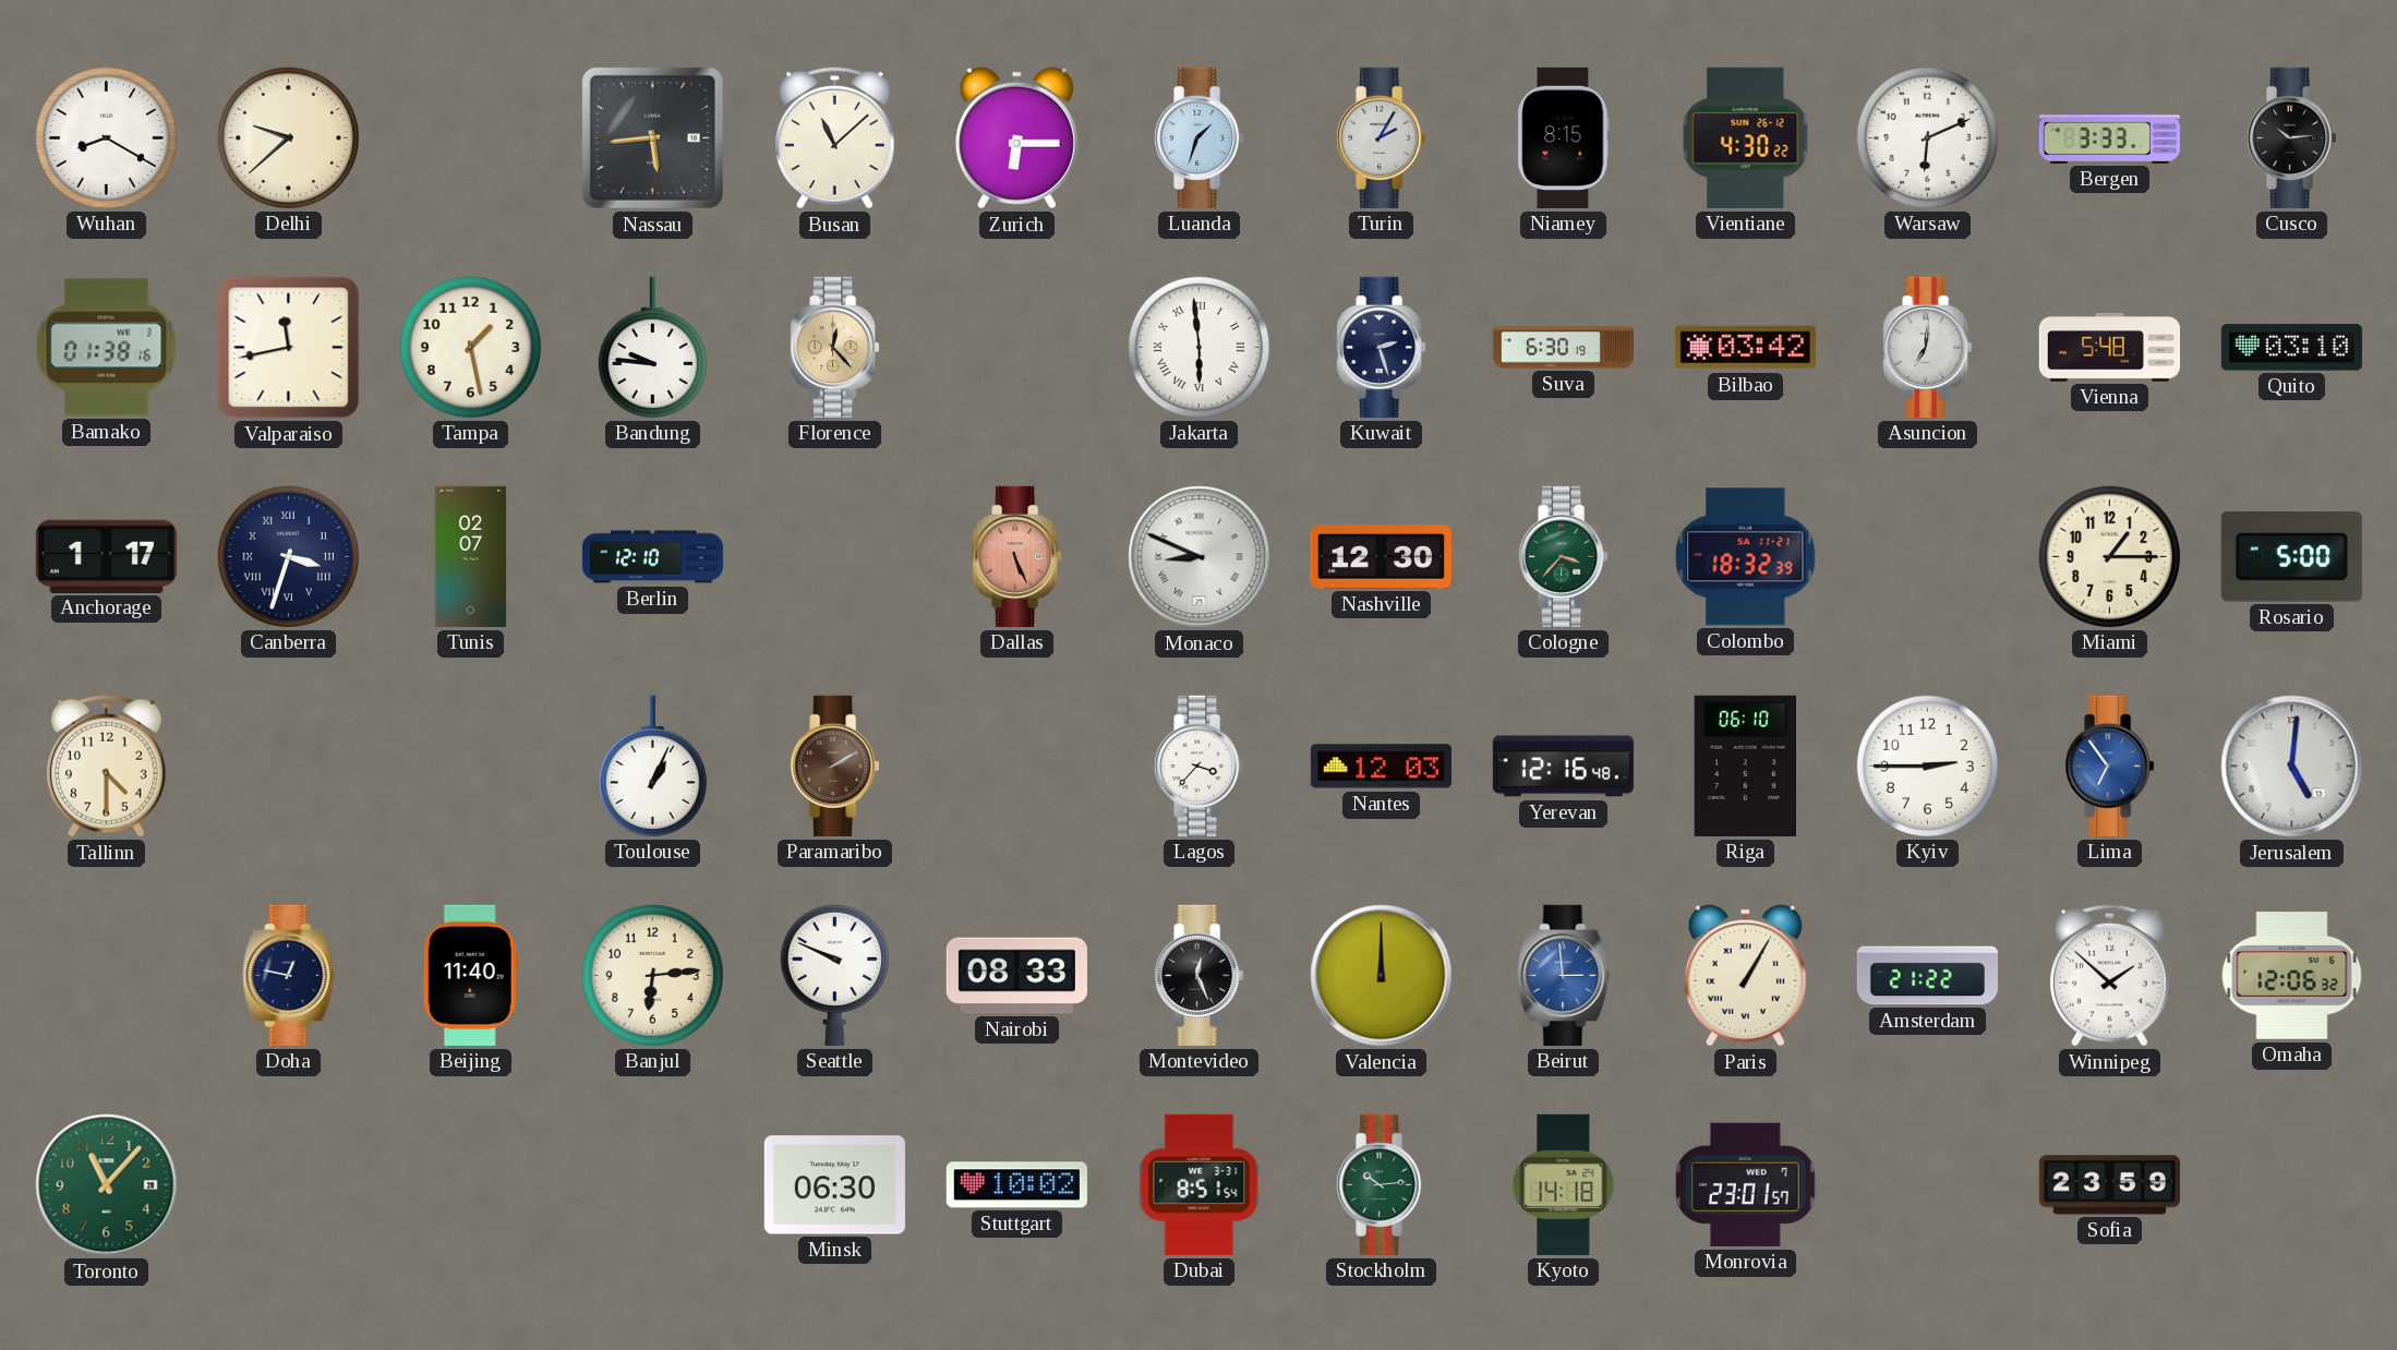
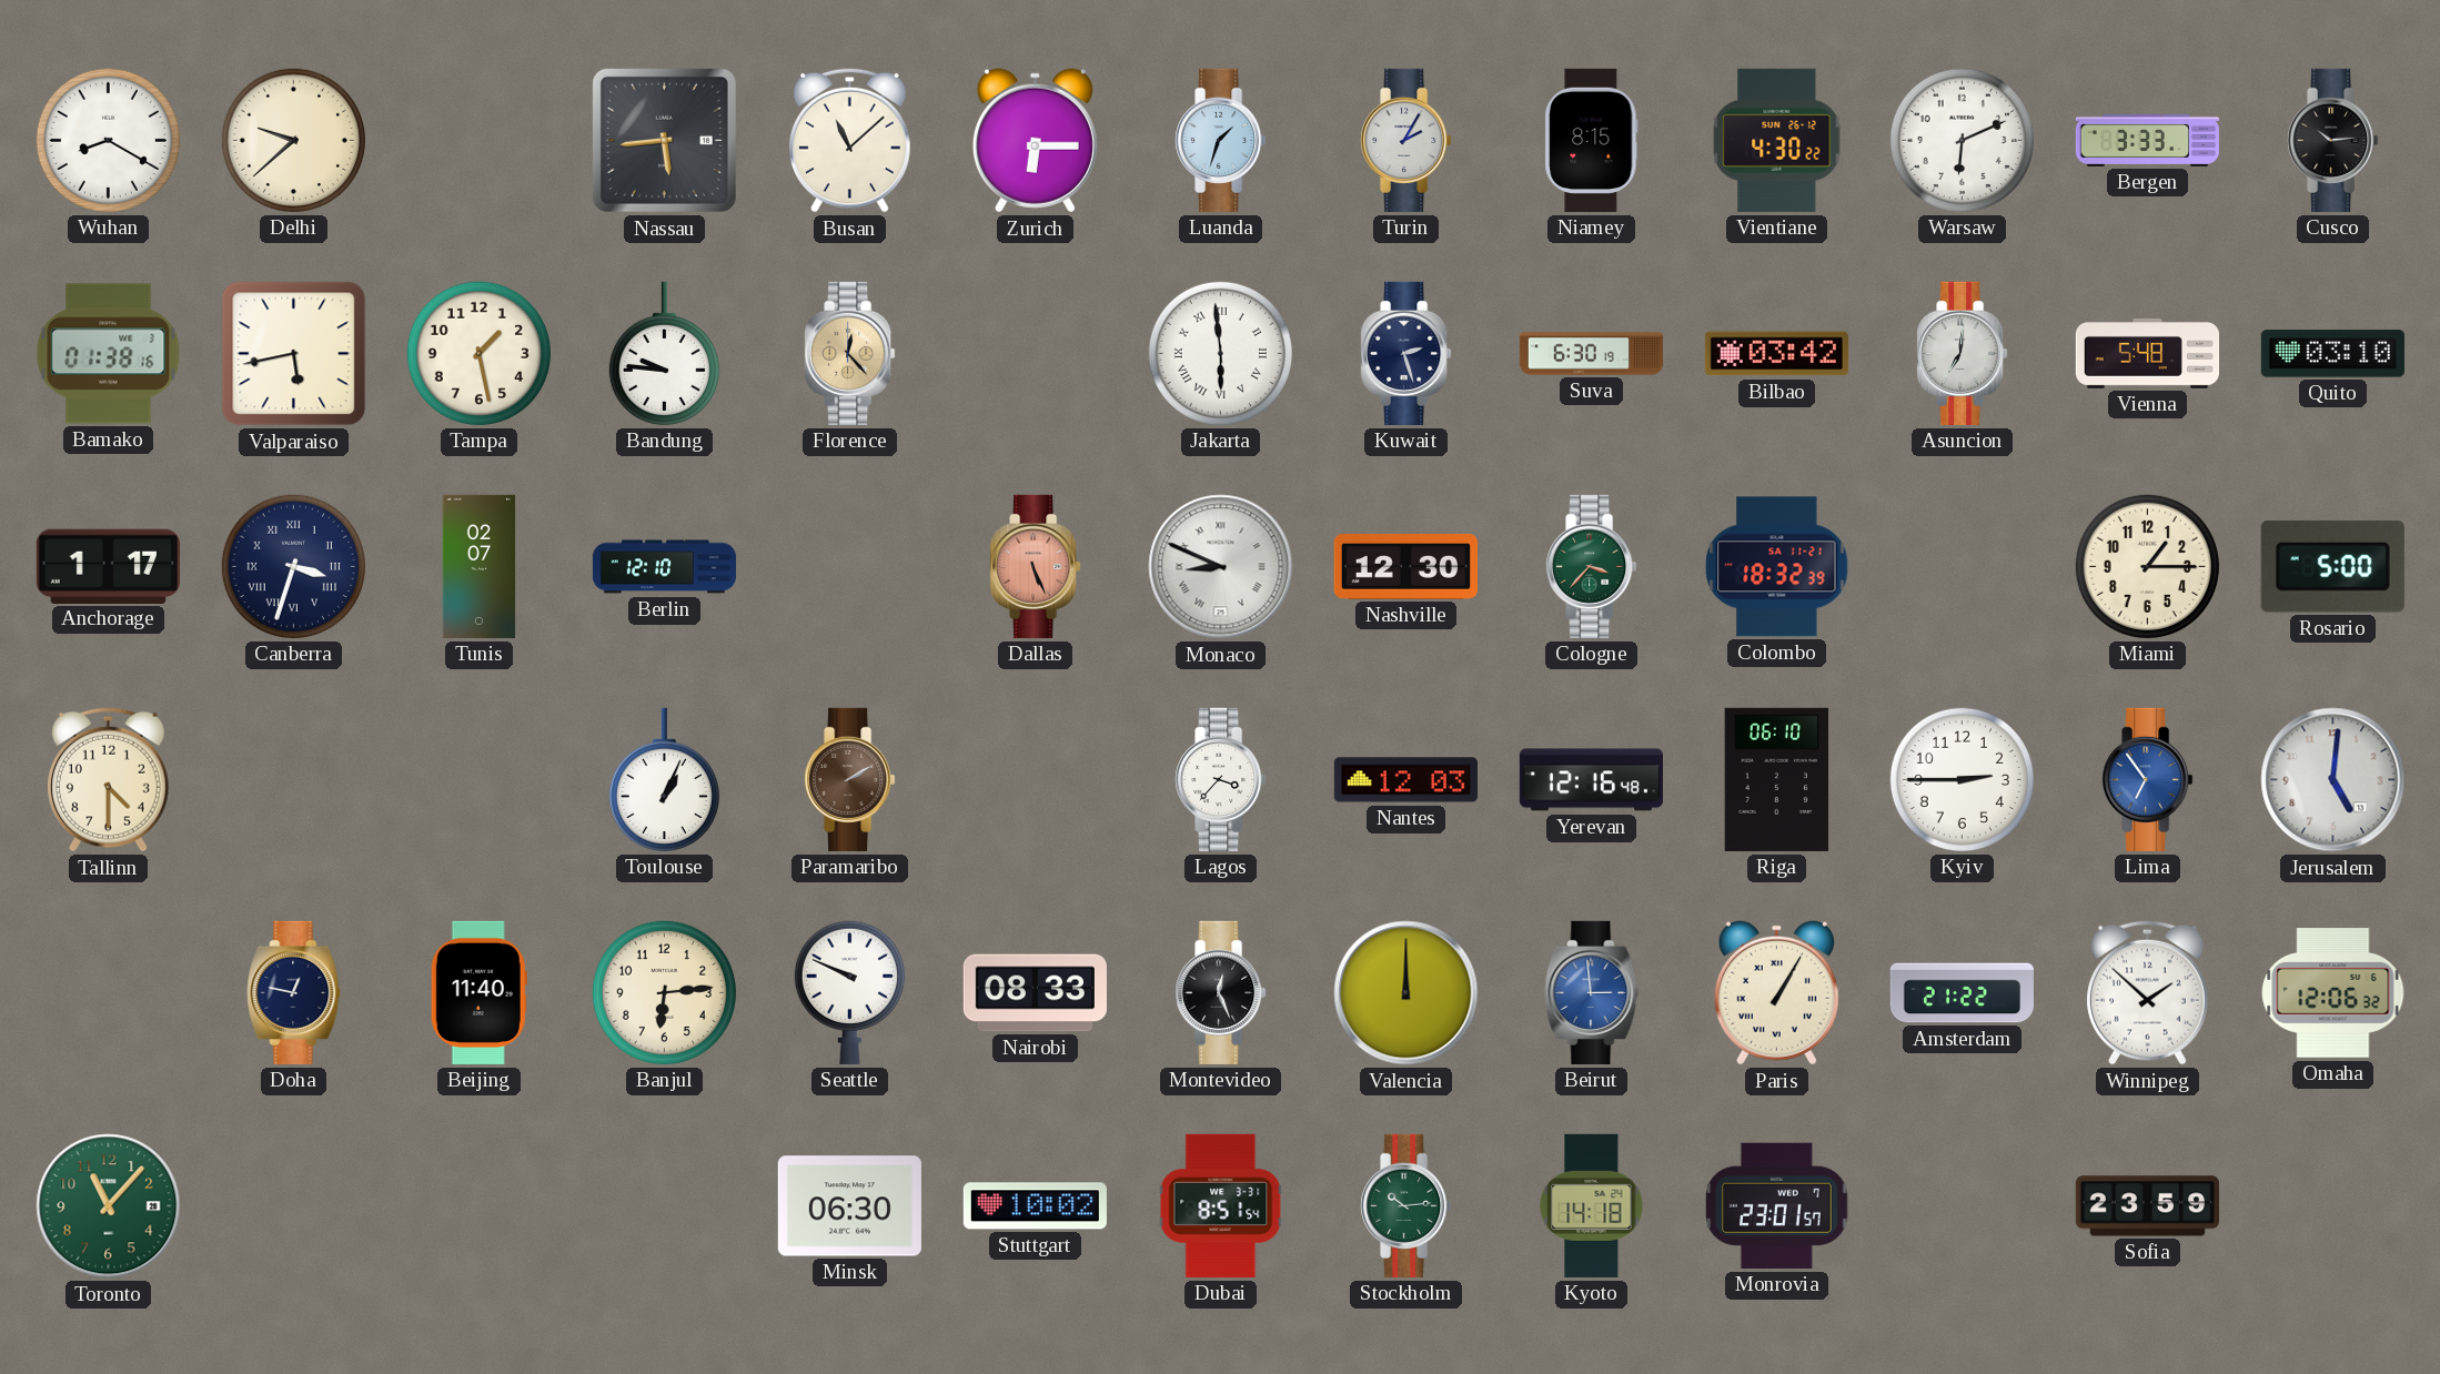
Valparaiso: 11:43 -> 5:43 (294, 354)
